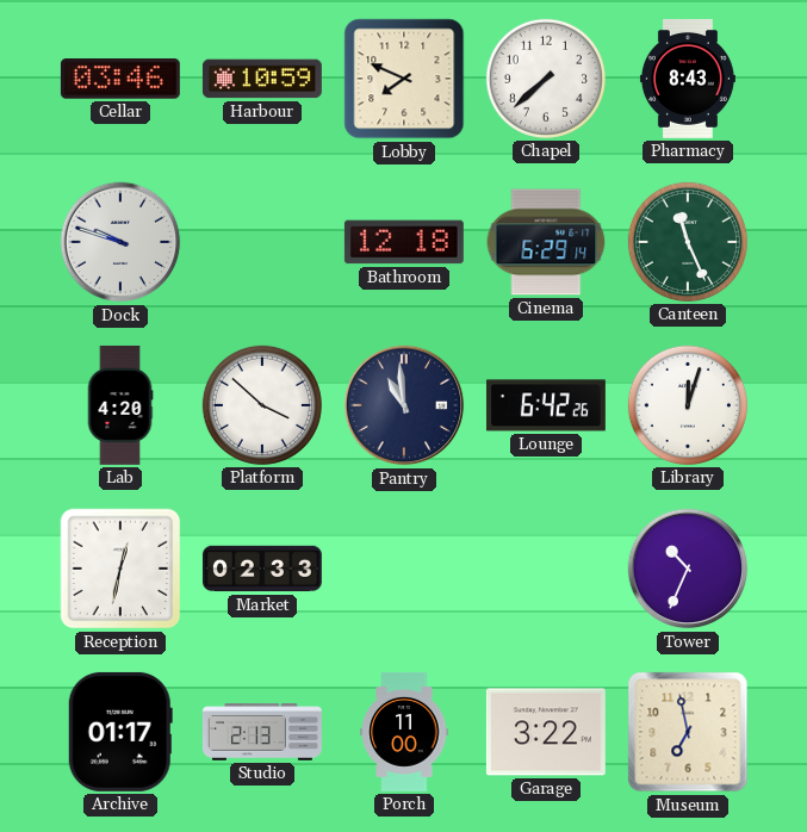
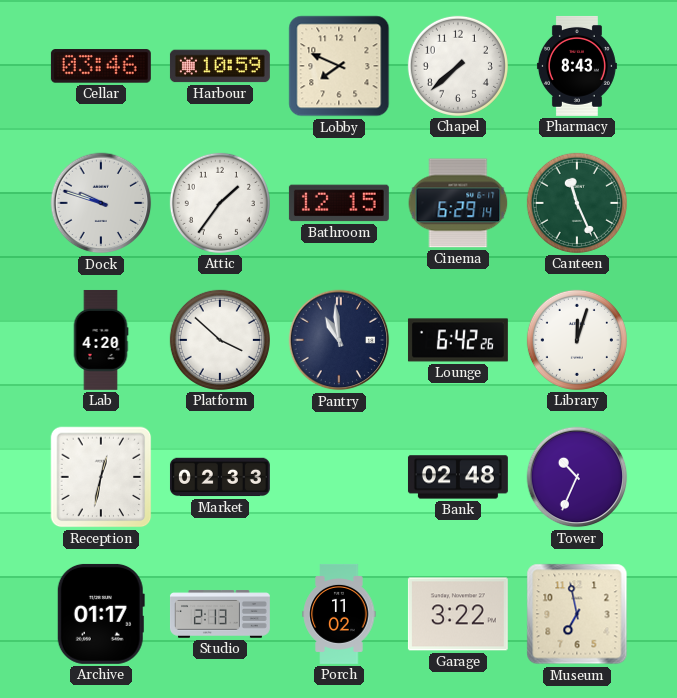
Attic: none -> 1:36 (220, 203)
Bathroom: 12:18 -> 12:15 (339, 203)
Bank: none -> 02:48 (458, 477)
Porch: 11:00 -> 11:02 (339, 614)
